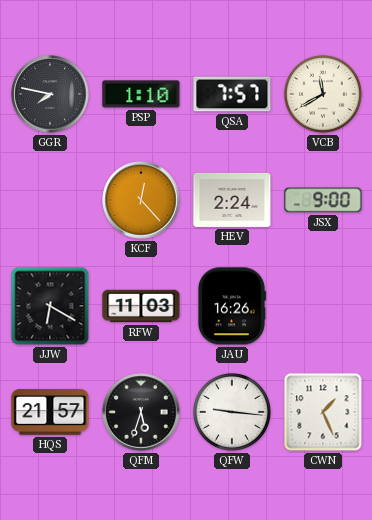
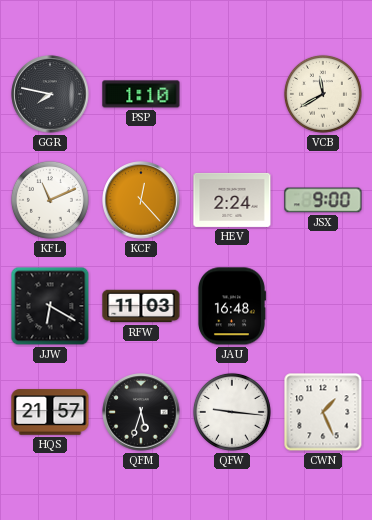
QSA: 7:57 -> none (232, 94)
KFL: none -> 11:11 (50, 200)
JAU: 16:26 -> 16:48 (231, 306)
